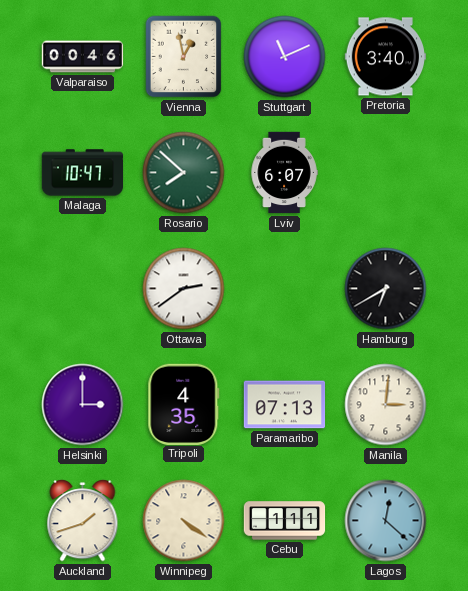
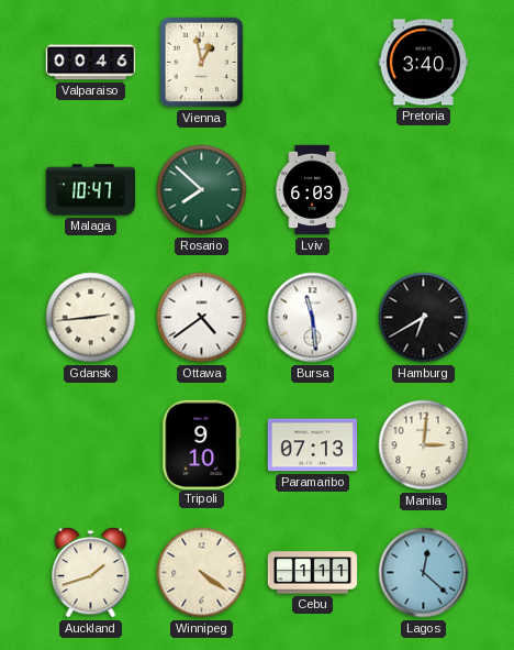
Stuttgart: 11:11 -> none (285, 57)
Lviv: 6:07 -> 6:03 (312, 190)
Gdansk: none -> 2:44 (91, 318)
Ottawa: 2:39 -> 4:39 (202, 318)
Bursa: none -> 11:29 (313, 318)
Helsinki: 3:00 -> none (83, 405)
Tripoli: 4:35 -> 9:10 (202, 444)
